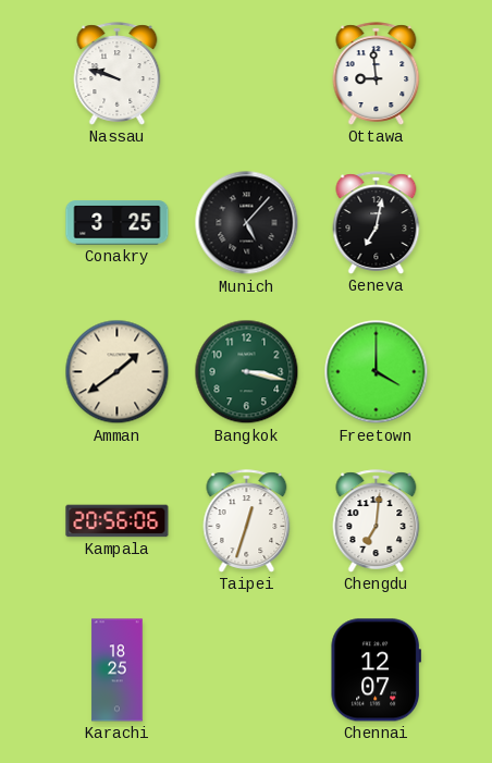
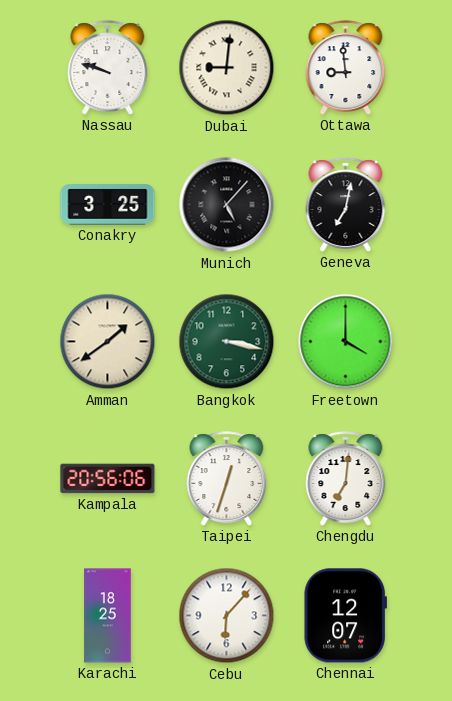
Dubai: none -> 9:01 (227, 68)
Cebu: none -> 6:07 (227, 616)
